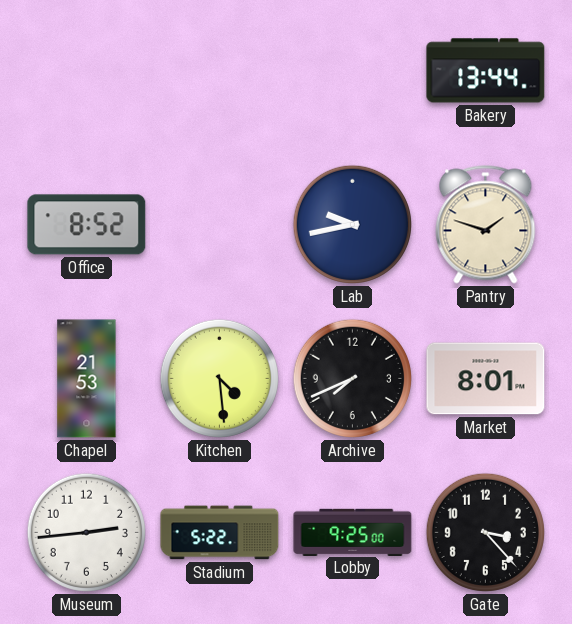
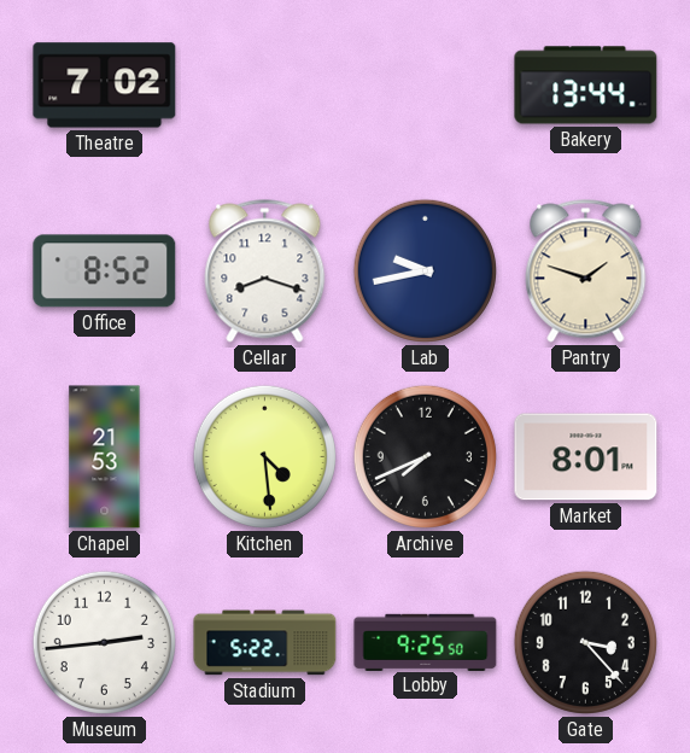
Theatre: none -> 7:02 (105, 86)
Cellar: none -> 8:18 (265, 272)
Lobby: 9:25:00 -> 9:25:50 (426, 642)
